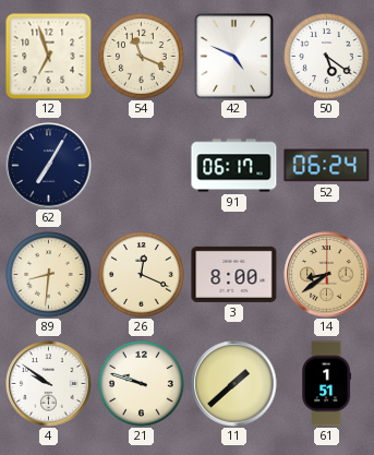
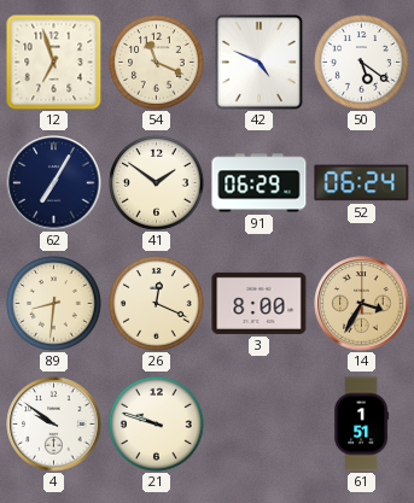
41: none -> 1:51 (157, 183)
91: 06:17 -> 06:29 (260, 183)
14: 8:39 -> 3:35 (362, 304)
11: 1:38 -> none (234, 384)
